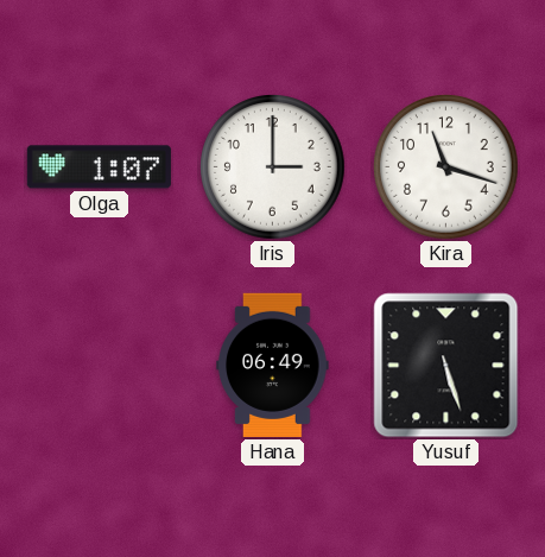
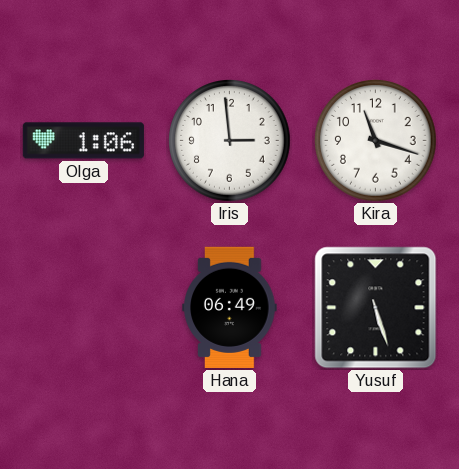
Olga: 1:07 -> 1:06 (83, 141)
Iris: 3:00 -> 2:59 (230, 141)
